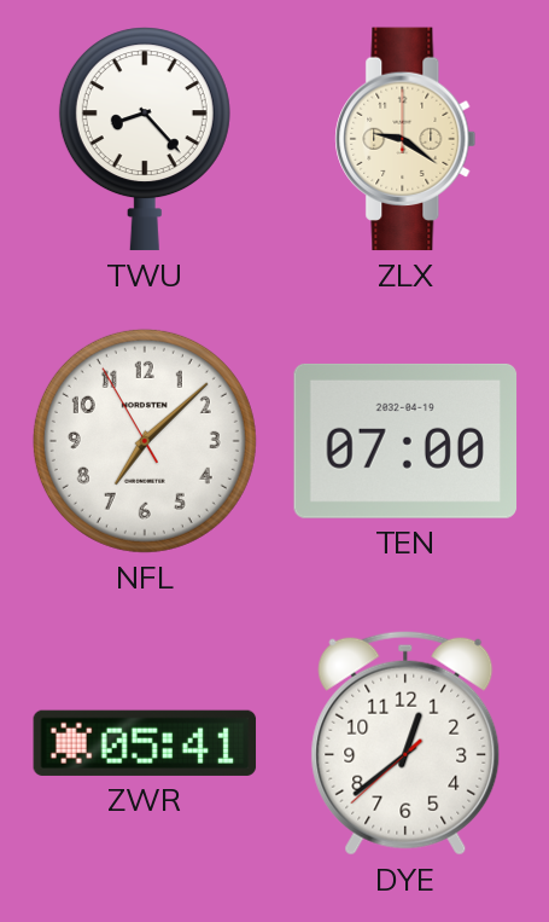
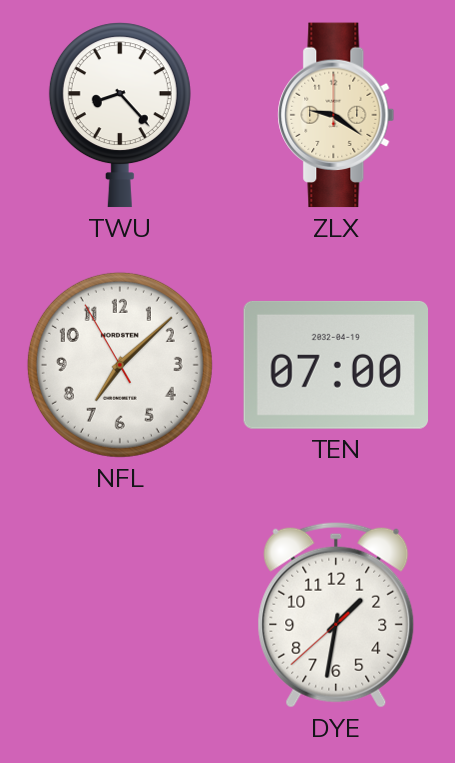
ZWR: 05:41 -> none (145, 743)
DYE: 12:38 -> 1:31 (336, 615)
